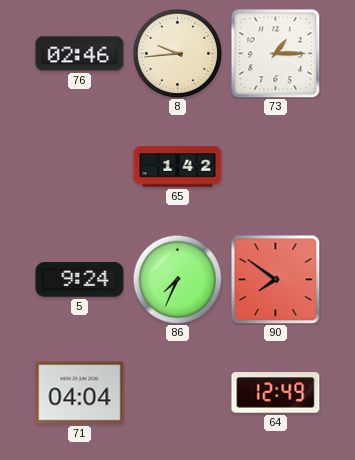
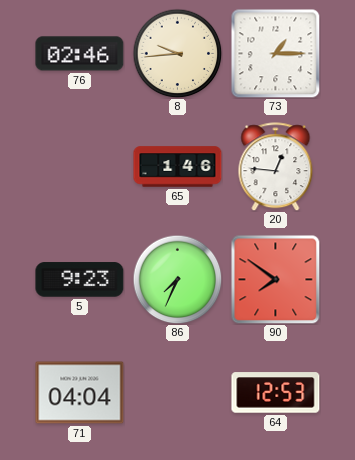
65: 1:42 -> 1:46 (178, 167)
20: none -> 12:46 (276, 167)
5: 9:24 -> 9:23 (80, 280)
64: 12:49 -> 12:53 (276, 393)
